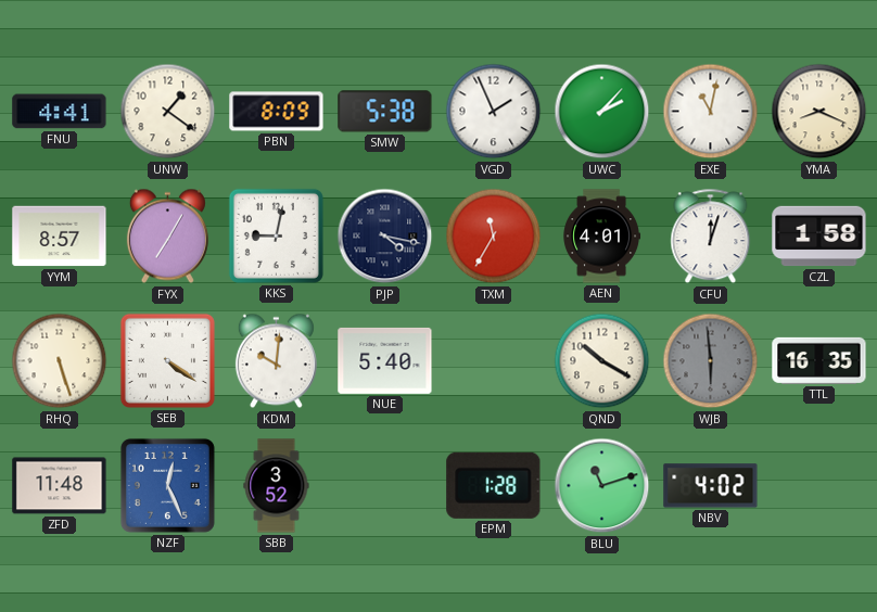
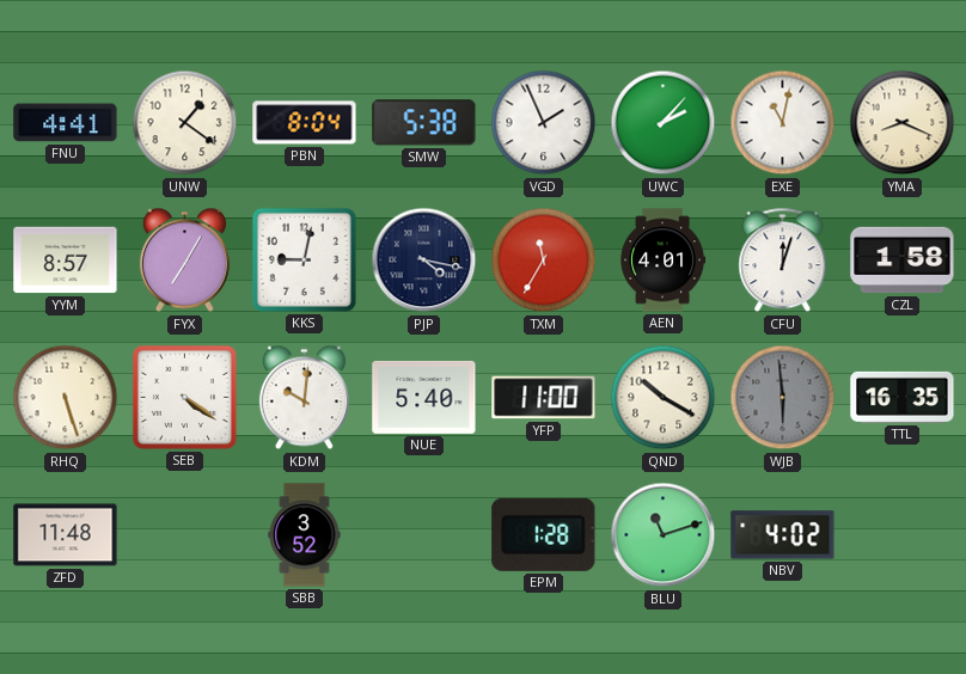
PBN: 8:09 -> 8:04 (305, 123)
YFP: none -> 11:00 (544, 398)
NZF: 12:26 -> none (167, 485)
